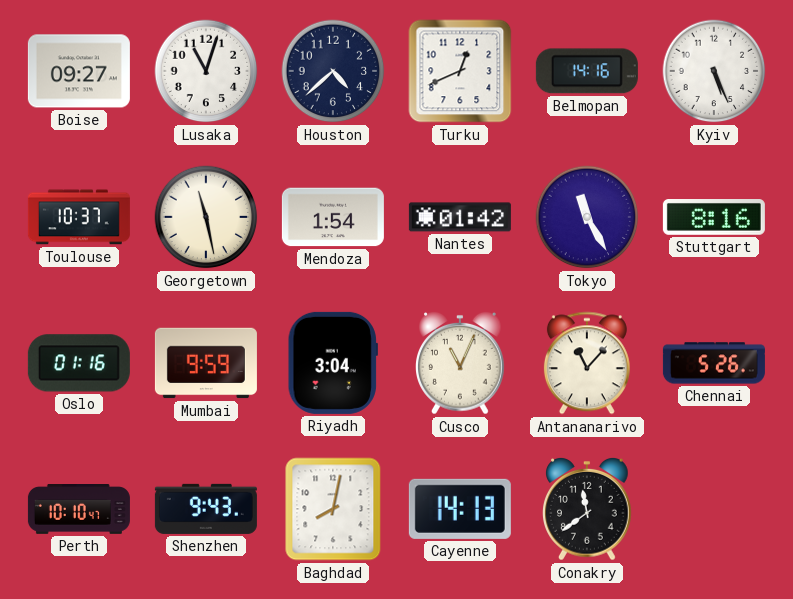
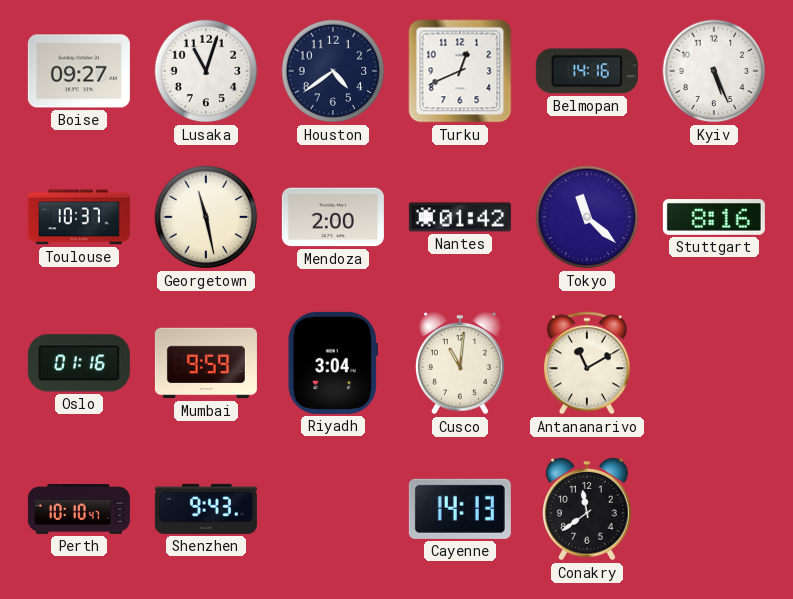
Houston: 4:38 -> 4:39 (333, 71)
Mendoza: 1:54 -> 2:00 (333, 217)
Tokyo: 11:25 -> 11:22 (587, 217)
Cusco: 11:04 -> 11:01 (460, 363)
Antananarivo: 11:07 -> 11:10 (587, 363)
Chennai: 5:26 -> none (714, 363)
Baghdad: 8:02 -> none (333, 509)
